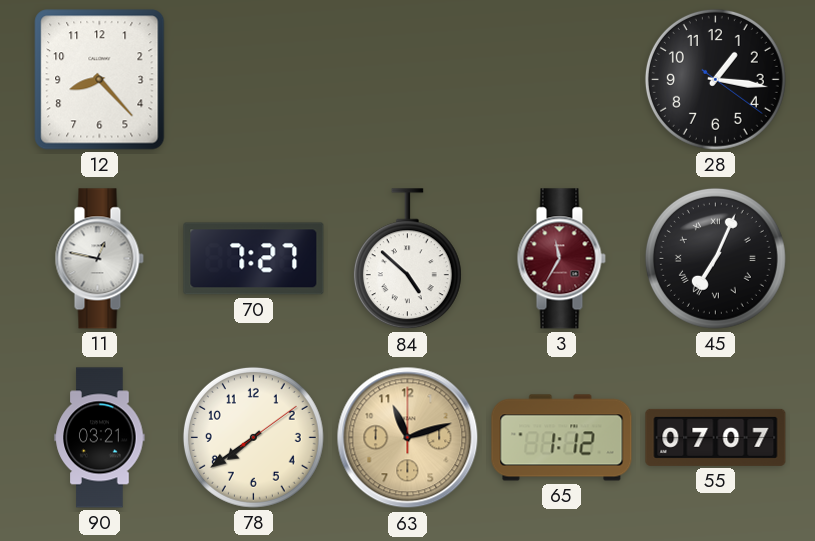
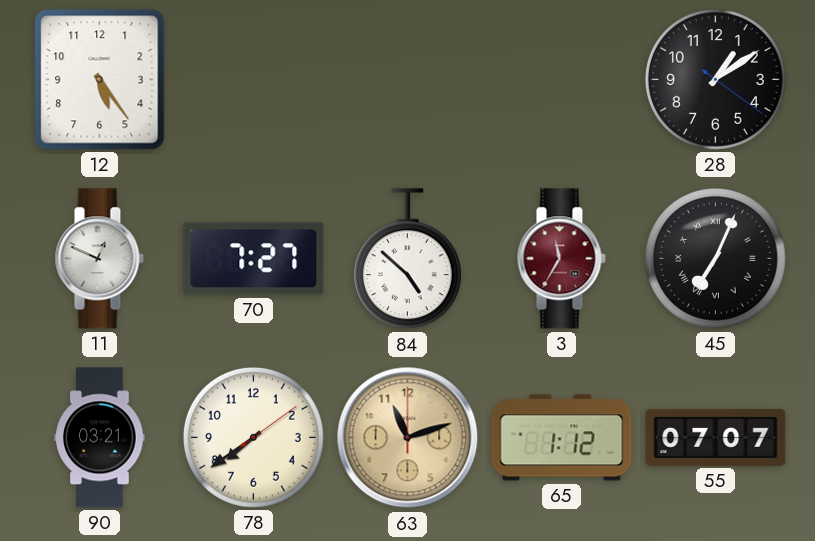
12: 8:23 -> 5:24 (100, 80)
28: 1:16 -> 1:09 (715, 79)
11: 12:47 -> 12:49 (99, 259)
